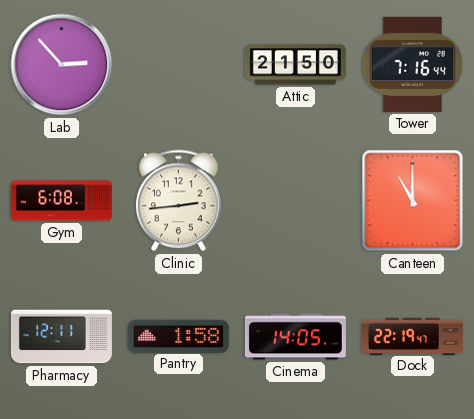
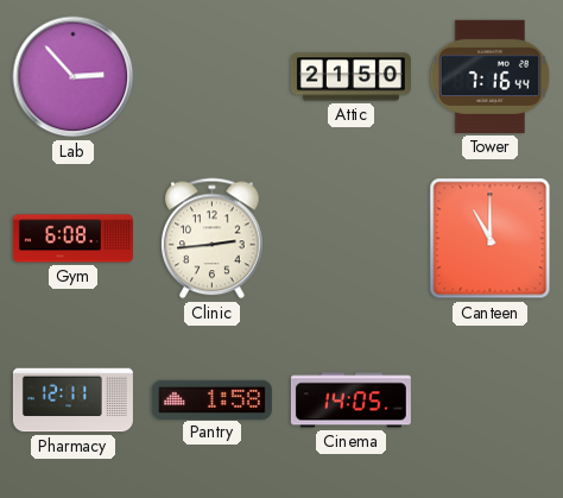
Dock: 22:19 -> none (412, 336)
